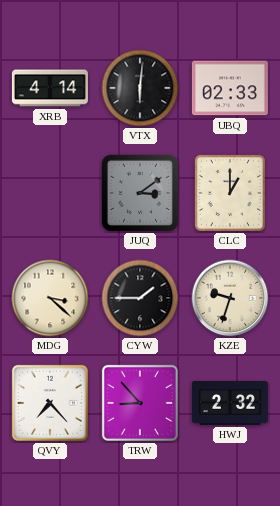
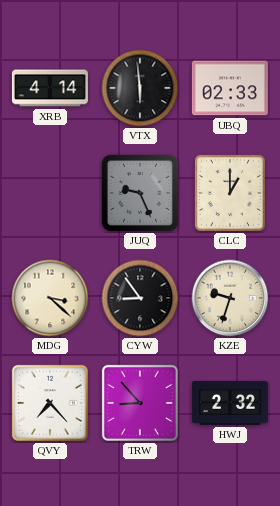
VTX: 6:01 -> 5:59 (140, 88)
JUQ: 3:09 -> 9:26 (140, 193)
CYW: 1:45 -> 8:54 (140, 298)
